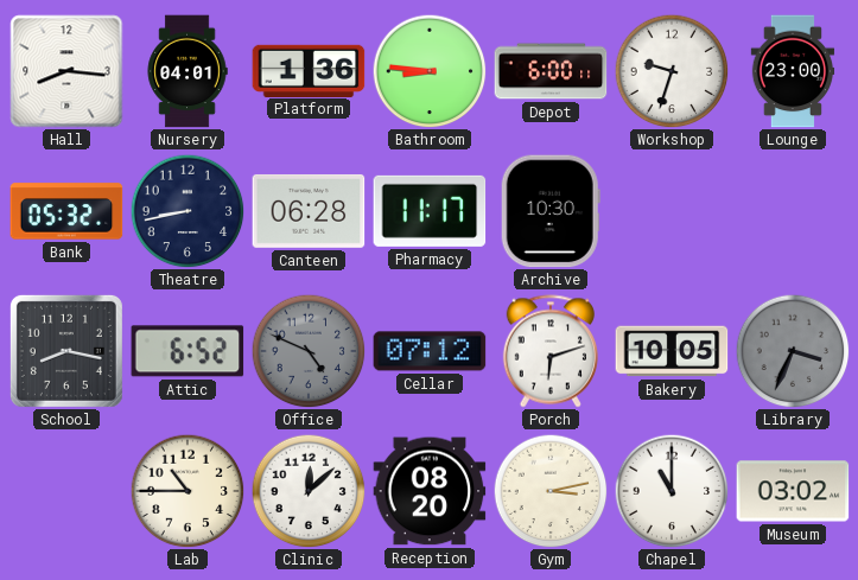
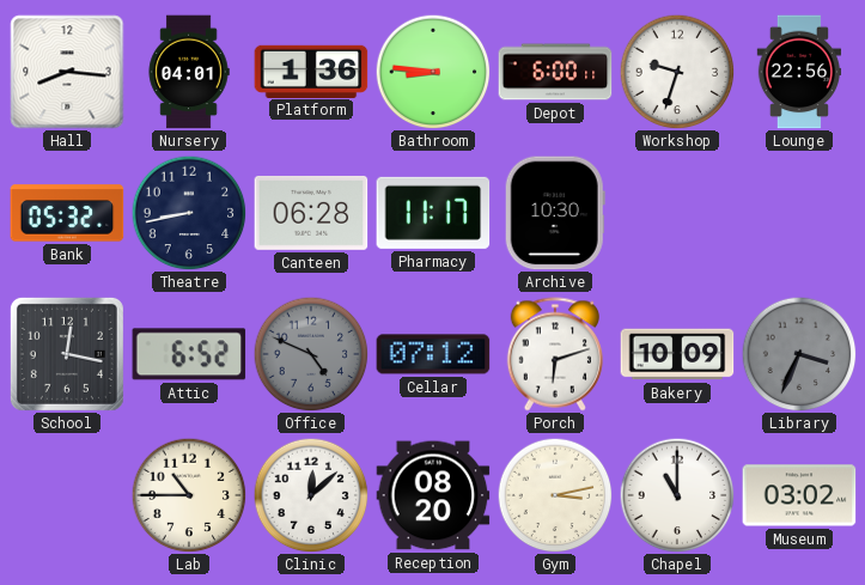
Lounge: 23:00 -> 22:56 (799, 72)
School: 8:17 -> 12:17 (67, 354)
Bakery: 10:05 -> 10:09 (677, 354)
